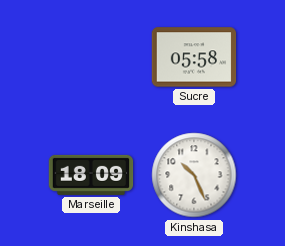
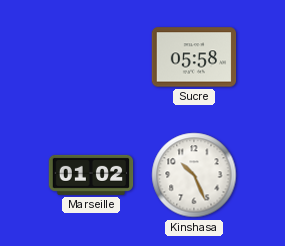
Marseille: 18:09 -> 01:02 (91, 175)
